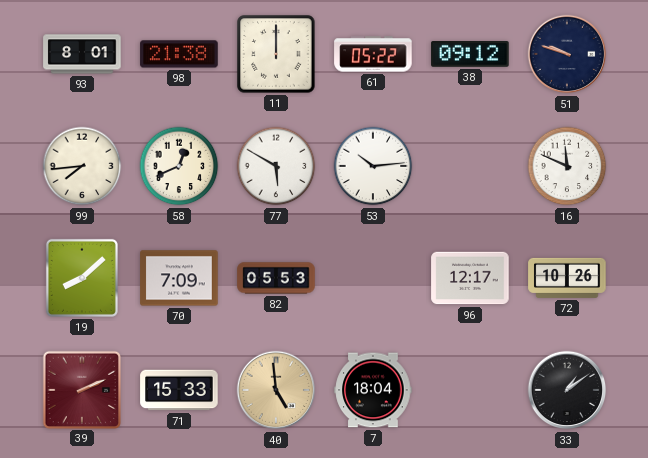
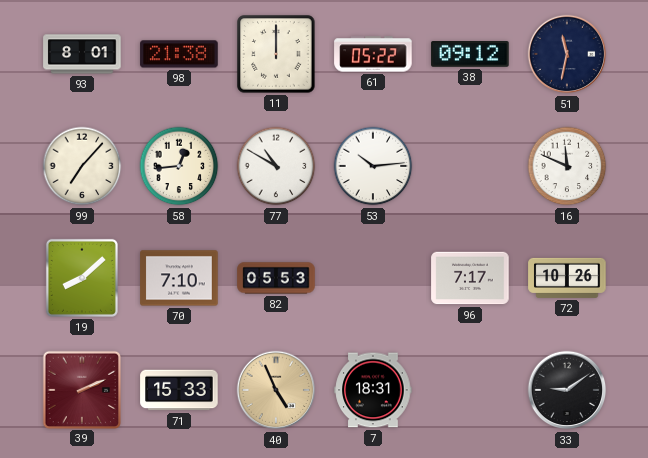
51: 9:48 -> 11:32 (567, 54)
99: 7:44 -> 7:07 (82, 166)
58: 12:41 -> 12:44 (179, 166)
77: 5:50 -> 10:50 (276, 166)
70: 7:09 -> 7:10 (179, 278)
96: 12:17 -> 7:17 (470, 278)
40: 4:59 -> 4:56 (276, 390)
7: 18:04 -> 18:31 (373, 390)
33: 1:09 -> 9:09 (567, 390)
